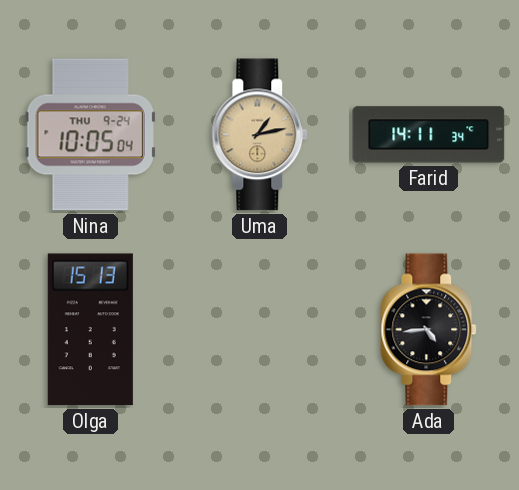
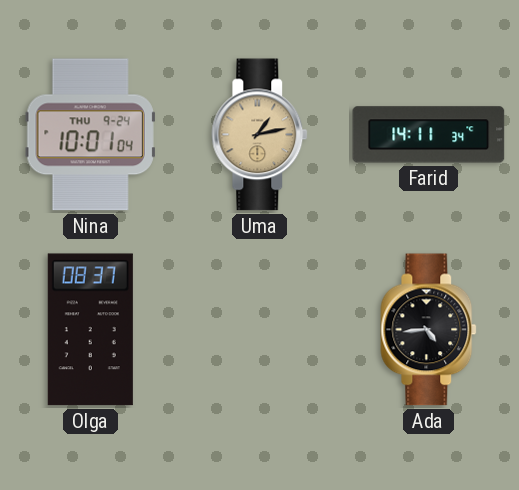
Nina: 10:05 -> 10:01 (90, 135)
Olga: 15:13 -> 08:37 (90, 330)
